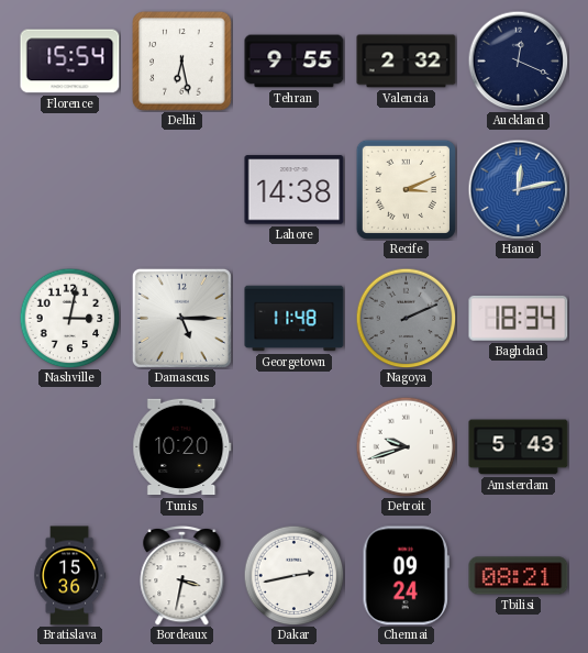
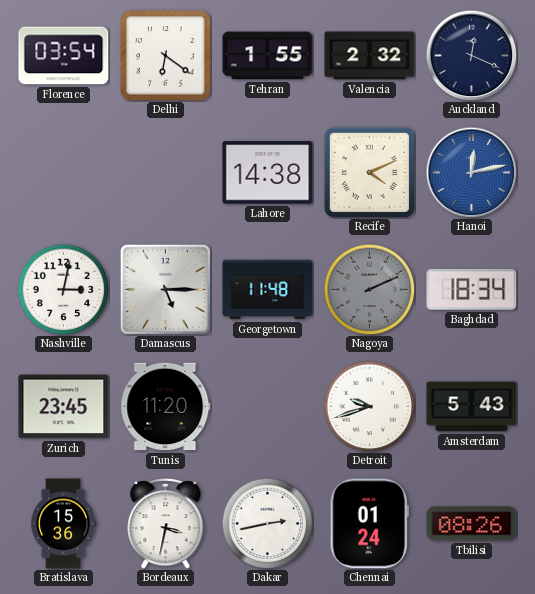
Florence: 15:54 -> 03:54 (64, 56)
Delhi: 6:28 -> 6:21 (166, 56)
Tehran: 9:55 -> 1:55 (268, 56)
Recife: 3:11 -> 4:11 (369, 172)
Zurich: none -> 23:45 (64, 407)
Tunis: 10:20 -> 11:20 (166, 407)
Chennai: 09:24 -> 01:24 (369, 524)
Tbilisi: 08:21 -> 08:26 (472, 524)
